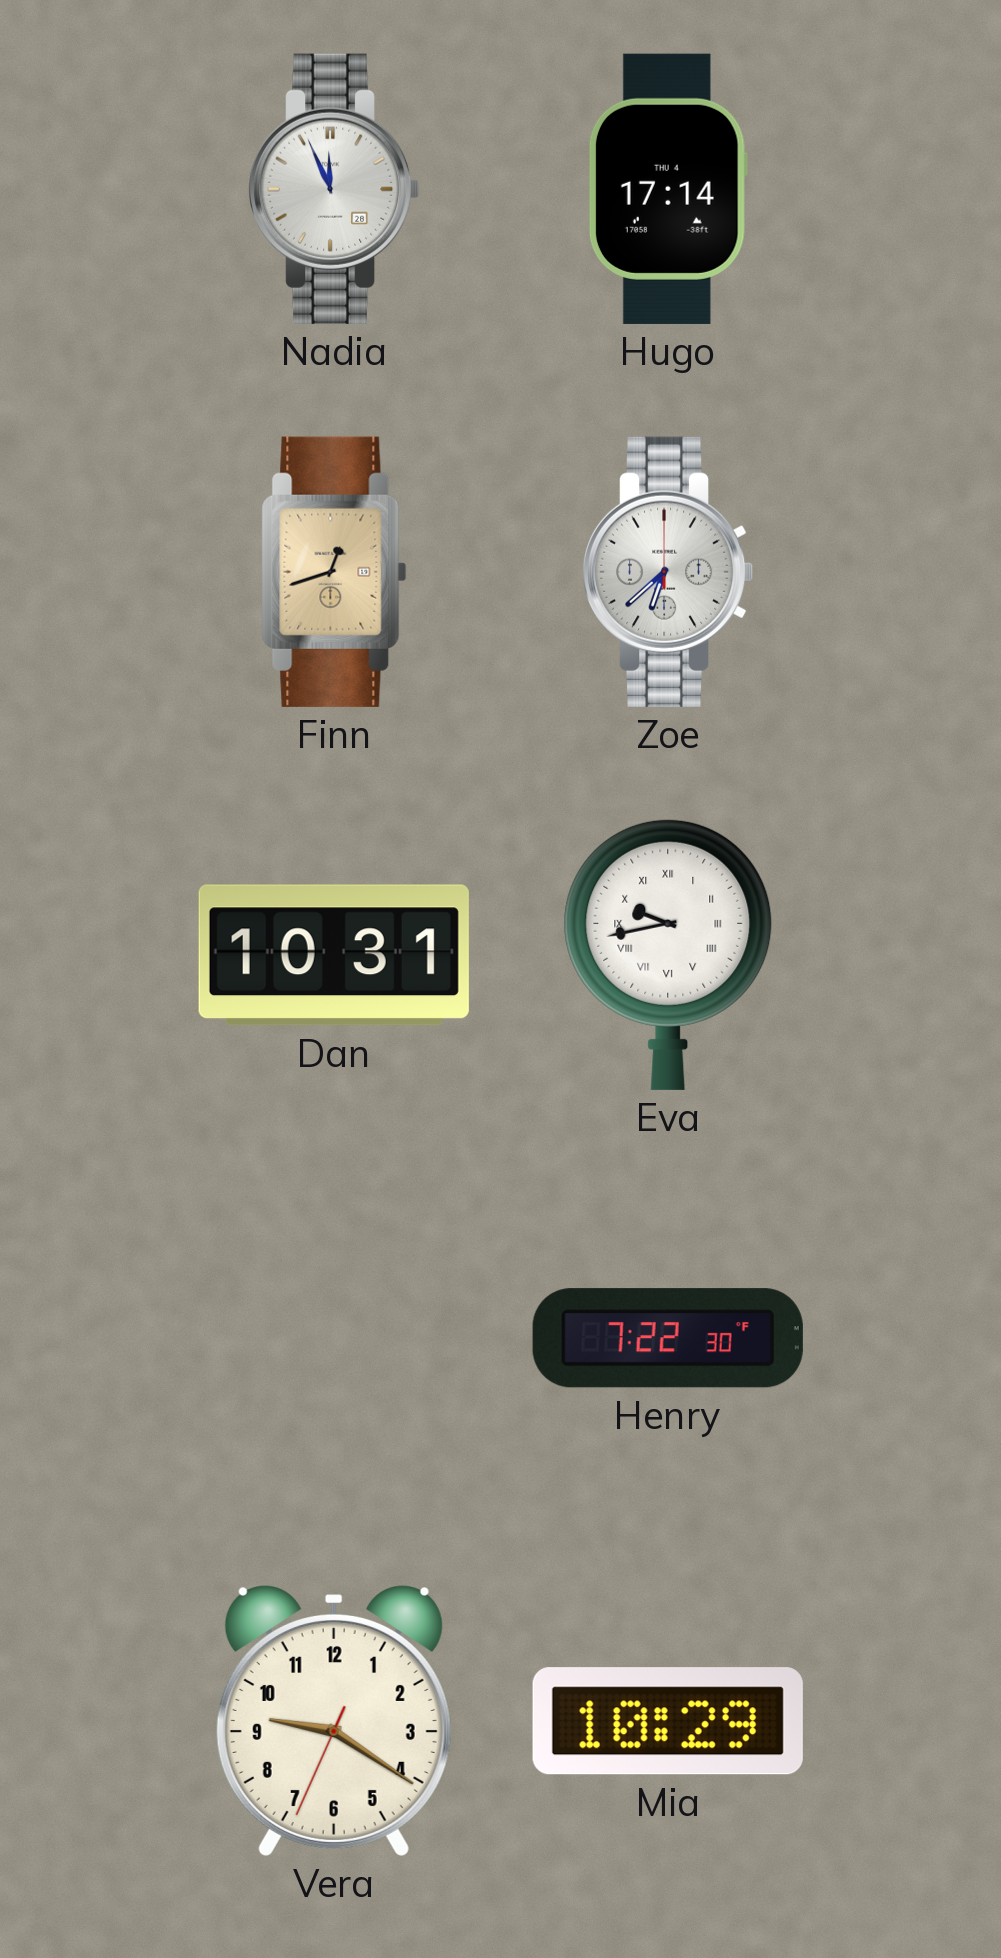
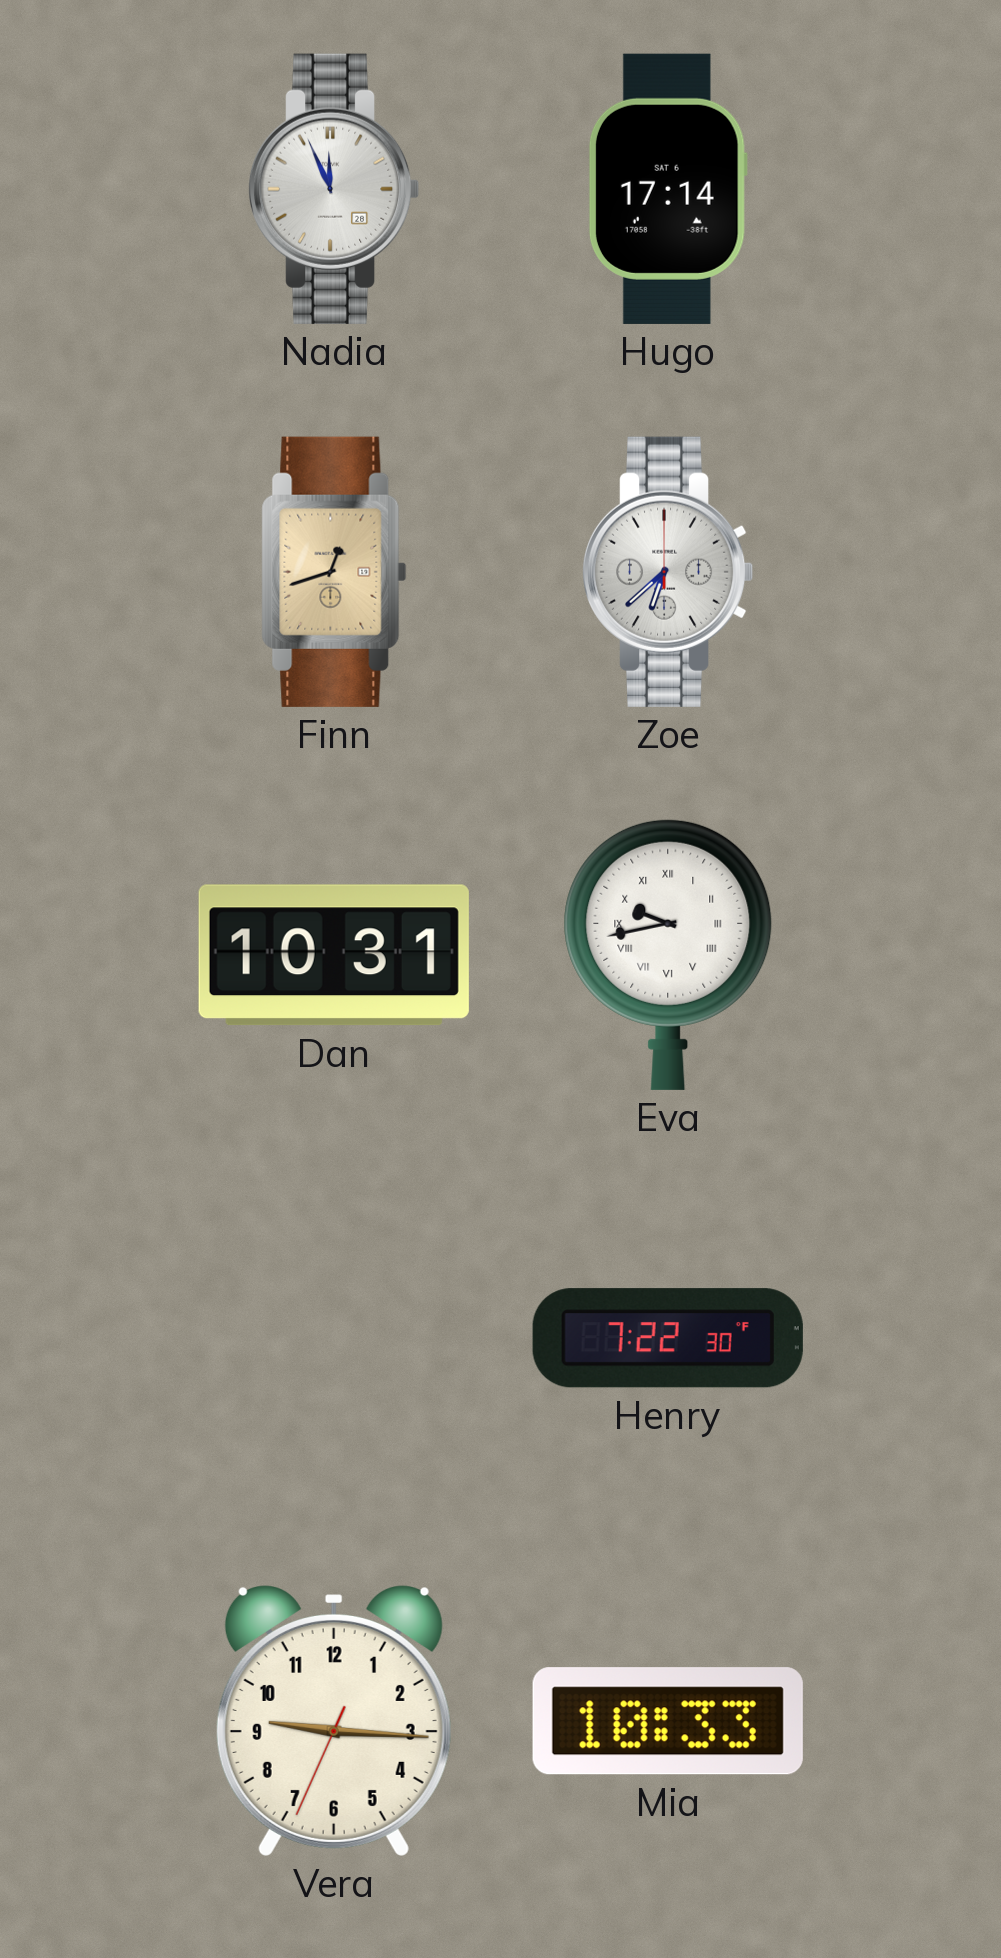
Hugo date: THU 4 -> SAT 6 (668, 189)
Vera: 9:20 -> 9:15 (334, 1721)
Mia: 10:29 -> 10:33 (668, 1721)
